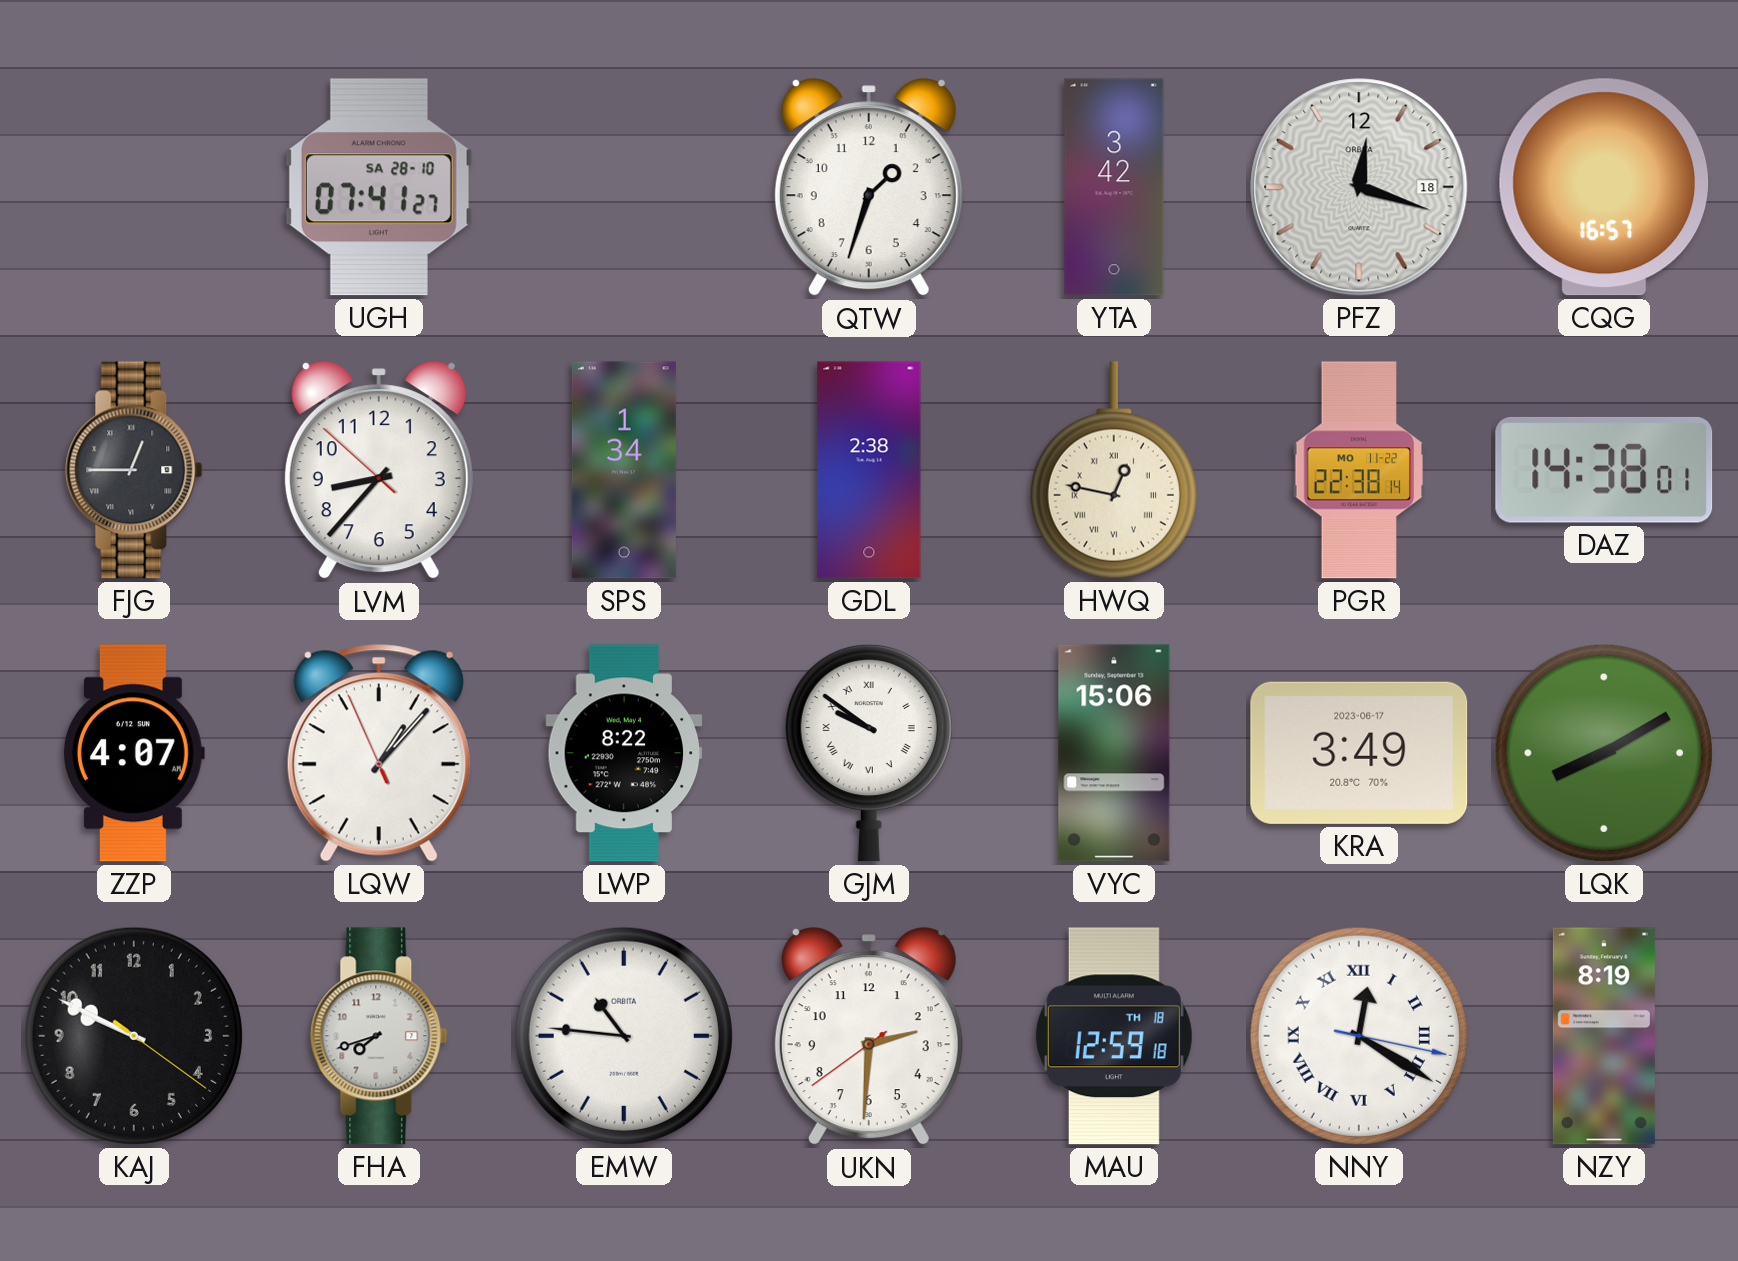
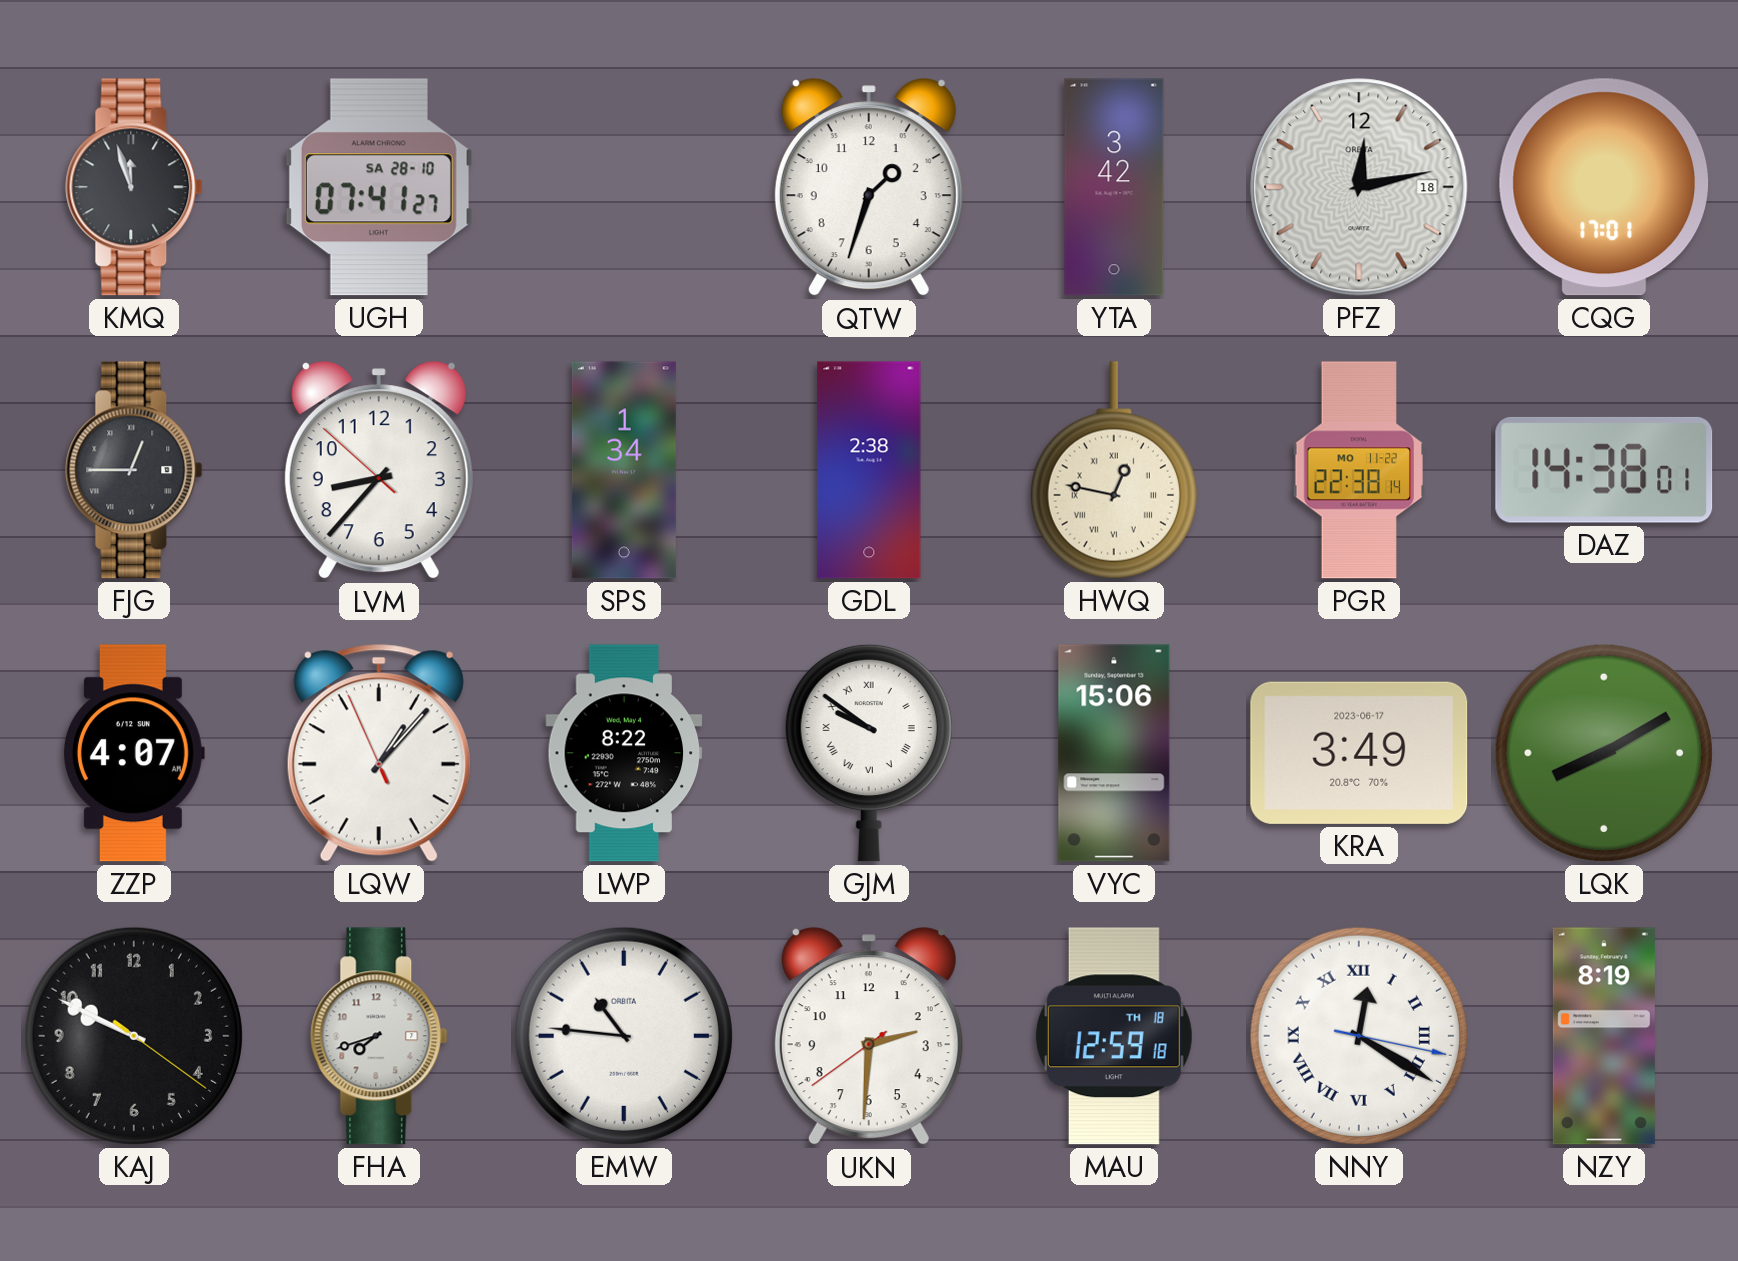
KMQ: none -> 11:57 (134, 187)
PFZ: 12:18 -> 12:13 (1359, 187)
CQG: 16:57 -> 17:01 (1604, 187)
